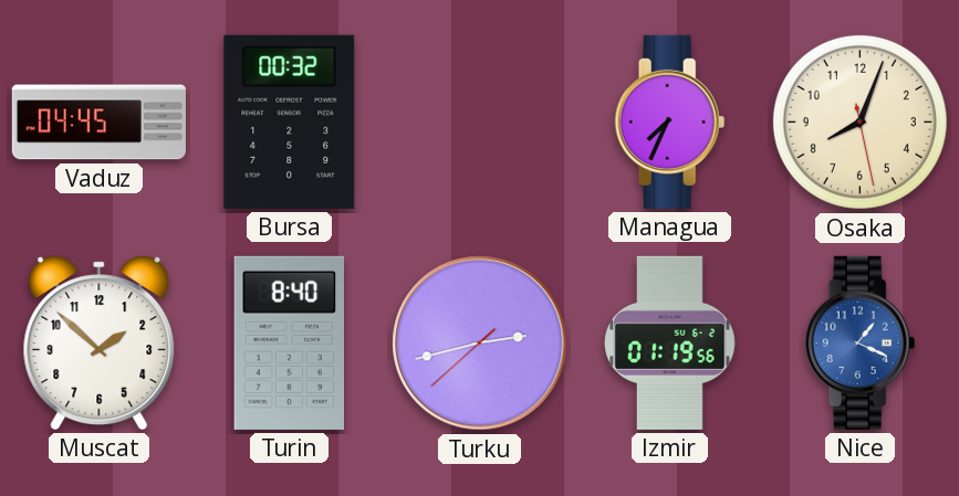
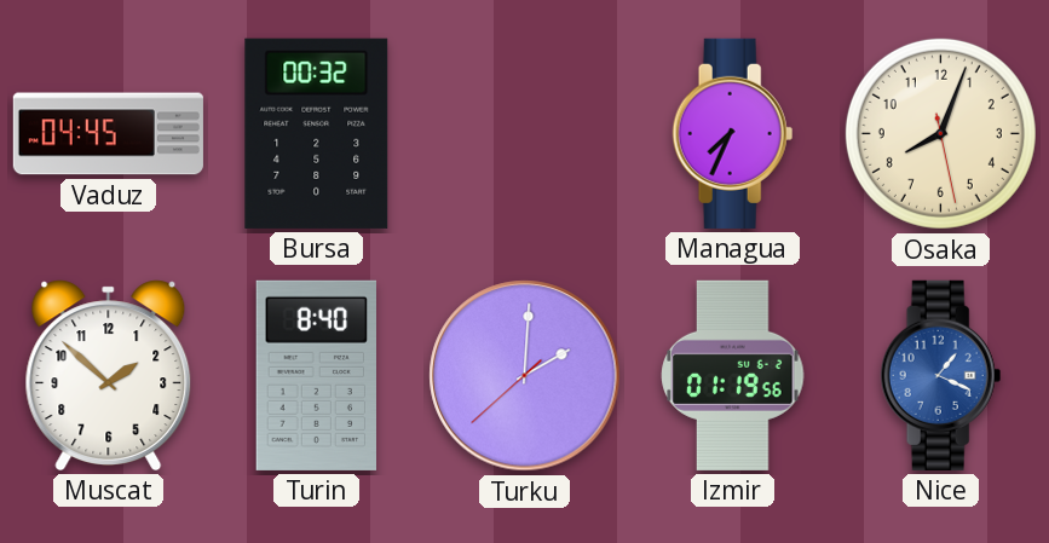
Turku: 2:42 -> 2:00 (525, 376)
